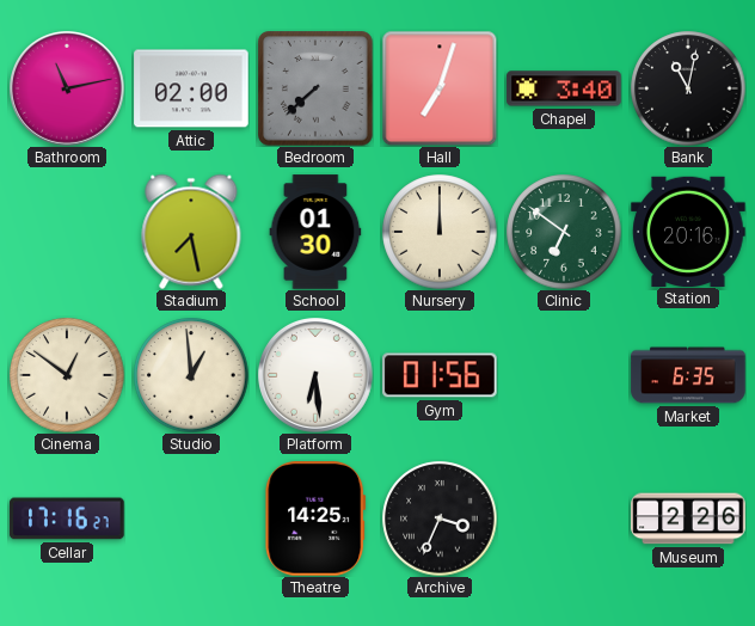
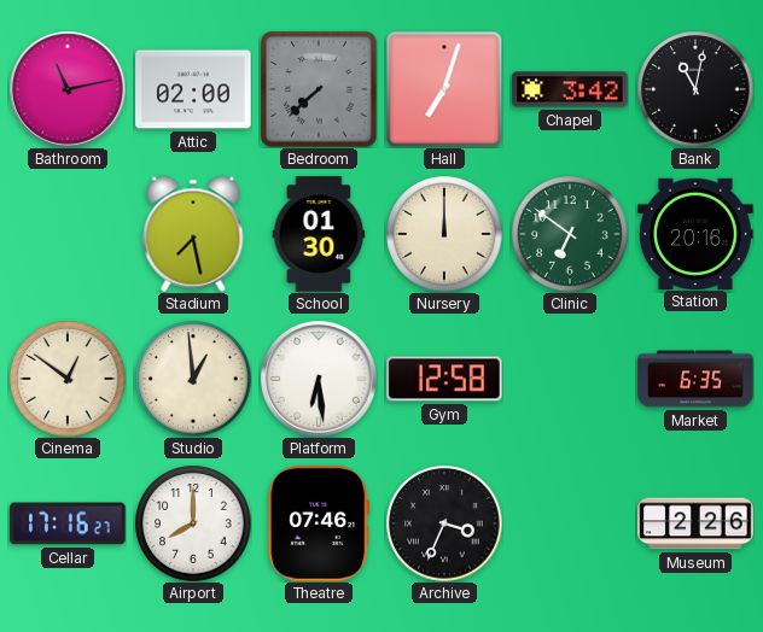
Chapel: 3:40 -> 3:42 (570, 89)
Gym: 01:56 -> 12:58 (444, 379)
Airport: none -> 8:00 (193, 523)
Theatre: 14:25 -> 07:46 (319, 523)
